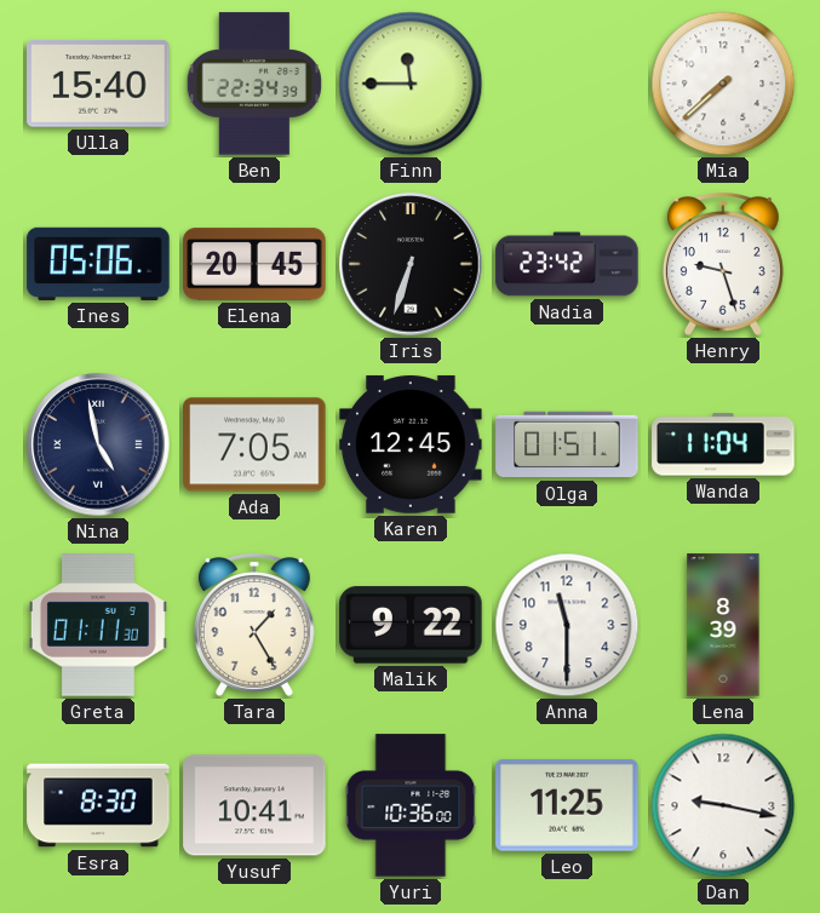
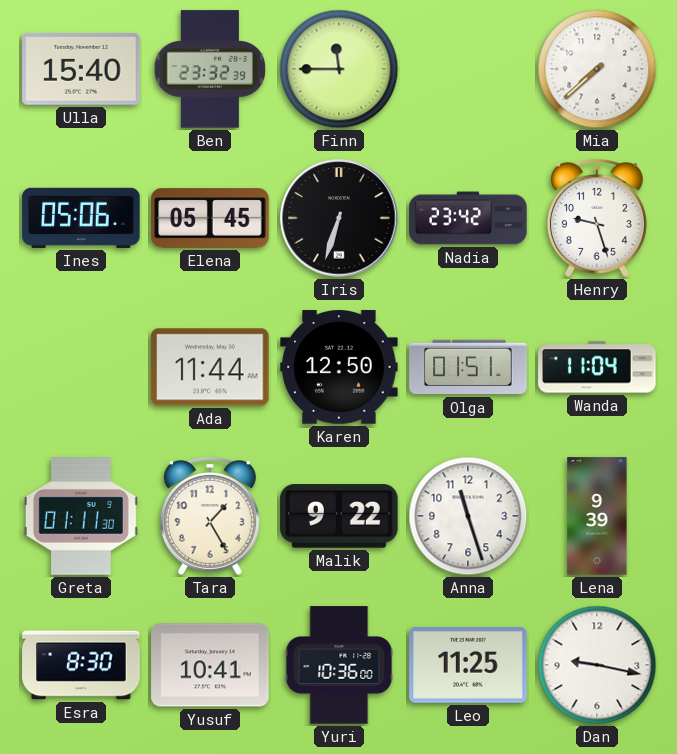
Ben: 22:34 -> 23:32 (210, 69)
Elena: 20:45 -> 05:45 (210, 218)
Nina: 4:58 -> none (98, 444)
Ada: 7:05 -> 11:44 (210, 367)
Karen: 12:45 -> 12:50 (339, 367)
Anna: 11:30 -> 11:27 (468, 516)
Lena: 8:39 -> 9:39 (597, 516)
